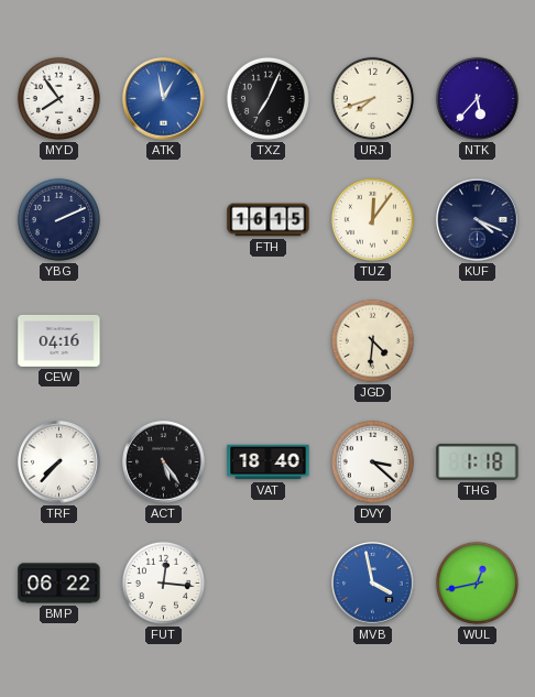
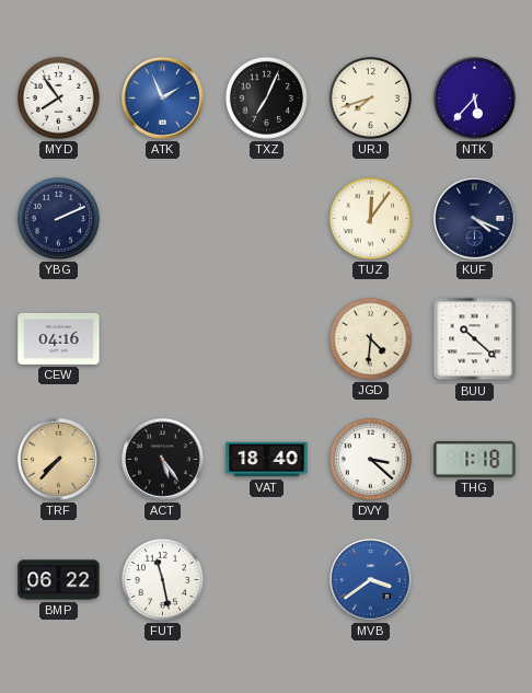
ATK: 12:58 -> 1:56 (163, 99)
FTH: 16:15 -> none (269, 220)
BUU: none -> 10:22 (475, 339)
TRF dial: white -> champagne (59, 460)
FUT: 12:16 -> 11:28 (162, 579)
MVB: 3:58 -> 3:39 (371, 580)
WUL: 12:43 -> none (477, 582)
